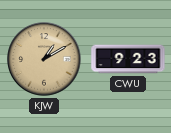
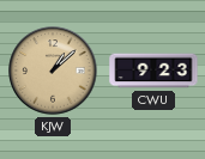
KJW: 1:10 -> 1:08 (53, 71)
